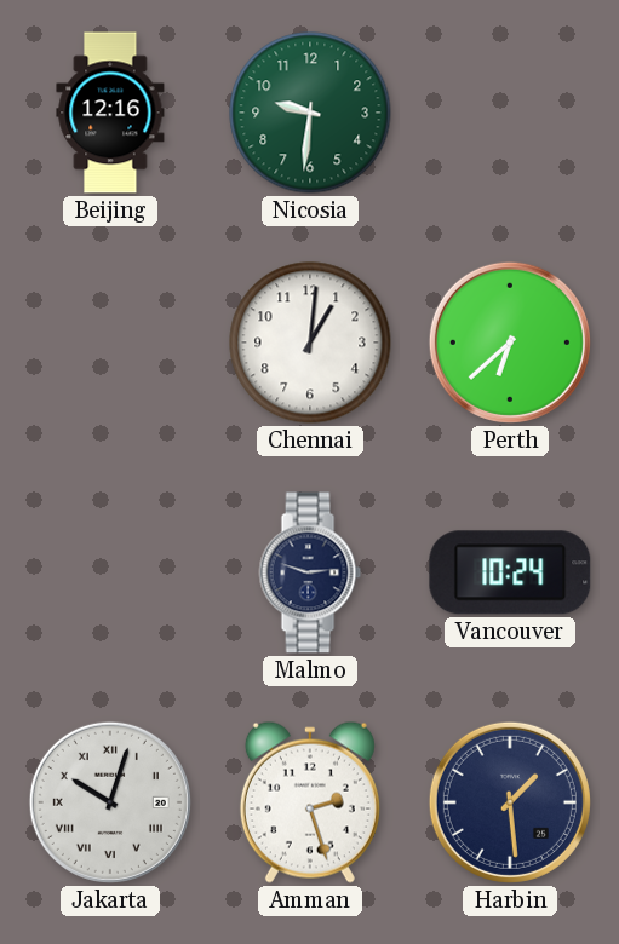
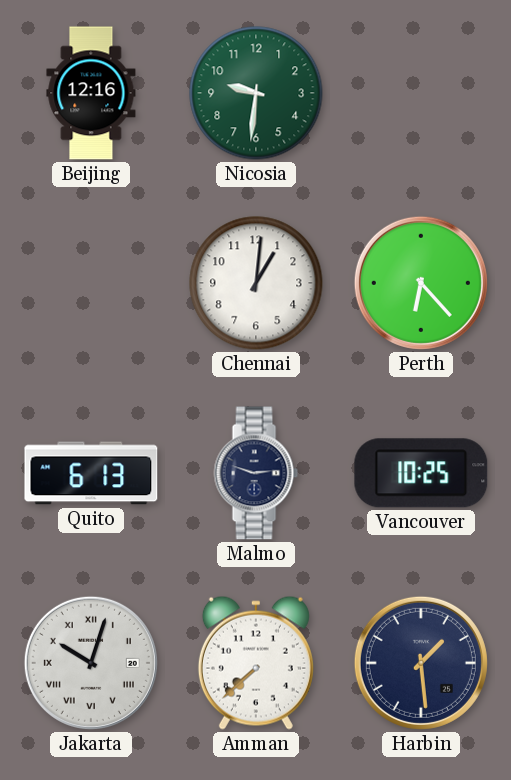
Perth: 6:38 -> 6:23 (421, 283)
Quito: none -> 6:13 (91, 473)
Vancouver: 10:24 -> 10:25 (421, 473)
Amman: 2:27 -> 7:38 (256, 663)
